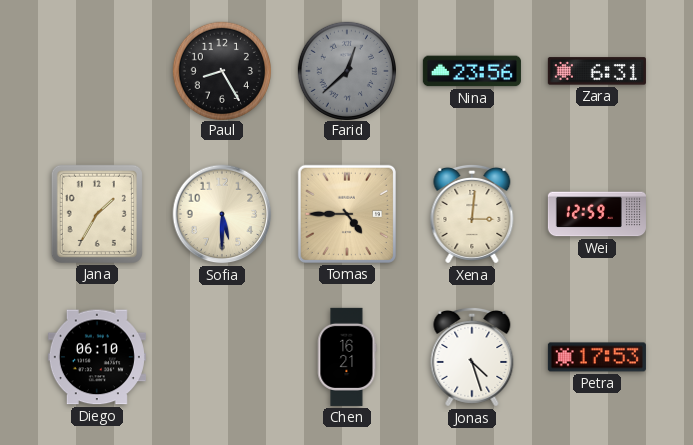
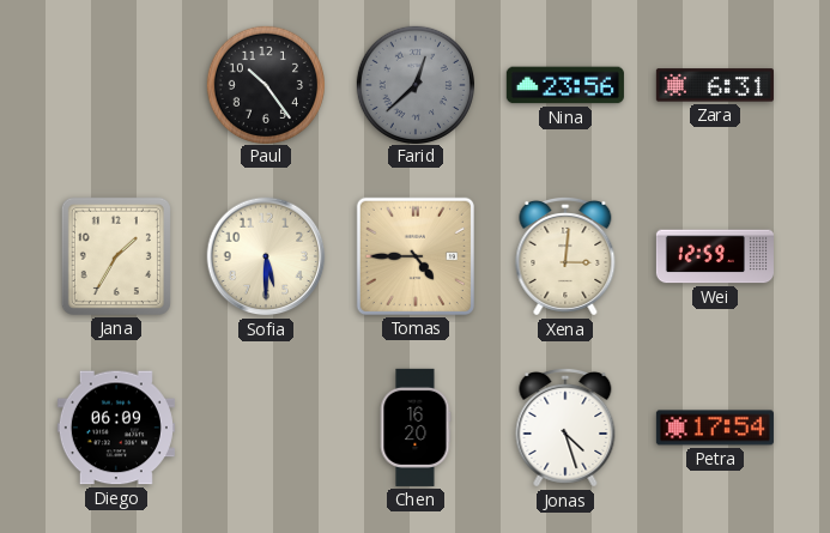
Paul: 8:25 -> 10:24 (265, 84)
Diego: 06:10 -> 06:09 (116, 428)
Chen: 16:21 -> 16:20 (416, 428)
Petra: 17:53 -> 17:54 (715, 428)
